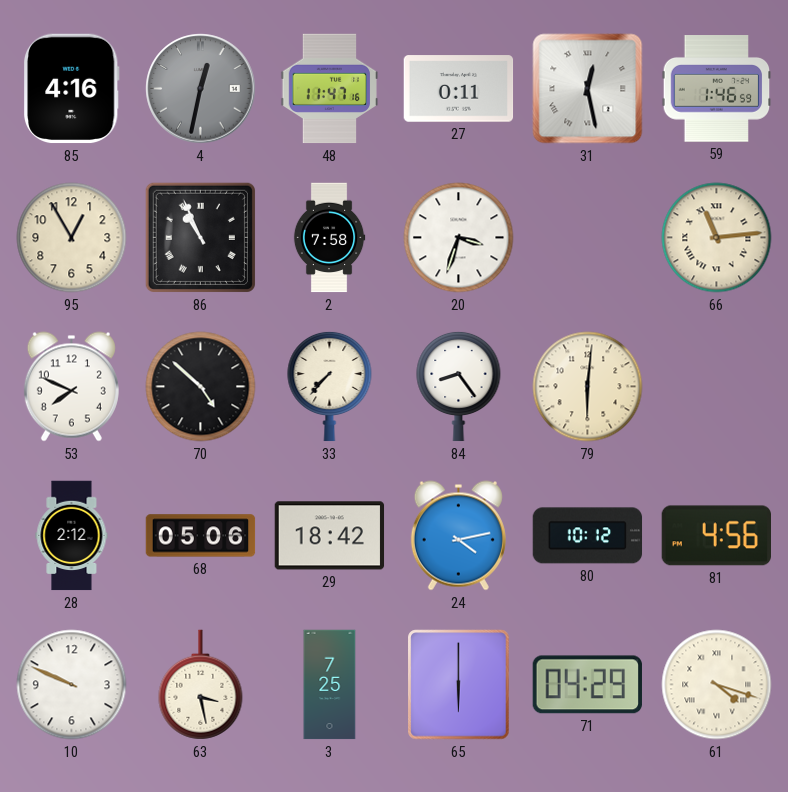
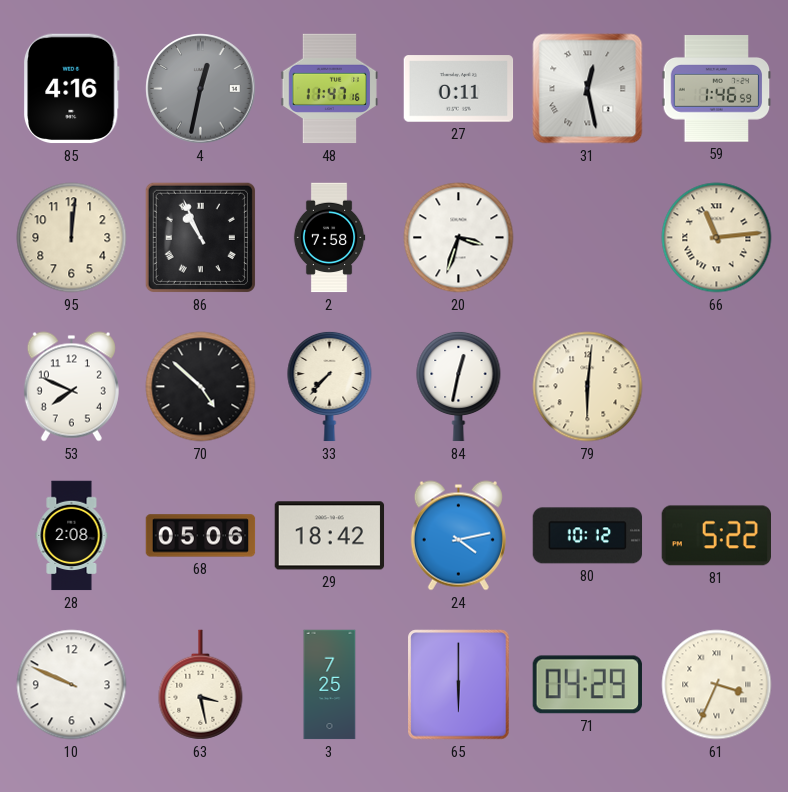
95: 12:55 -> 12:01 (72, 238)
84: 8:24 -> 12:32 (459, 386)
28: 2:12 -> 2:08 (72, 536)
81: 4:56 -> 5:22 (716, 536)
61: 4:18 -> 3:34 (717, 685)
